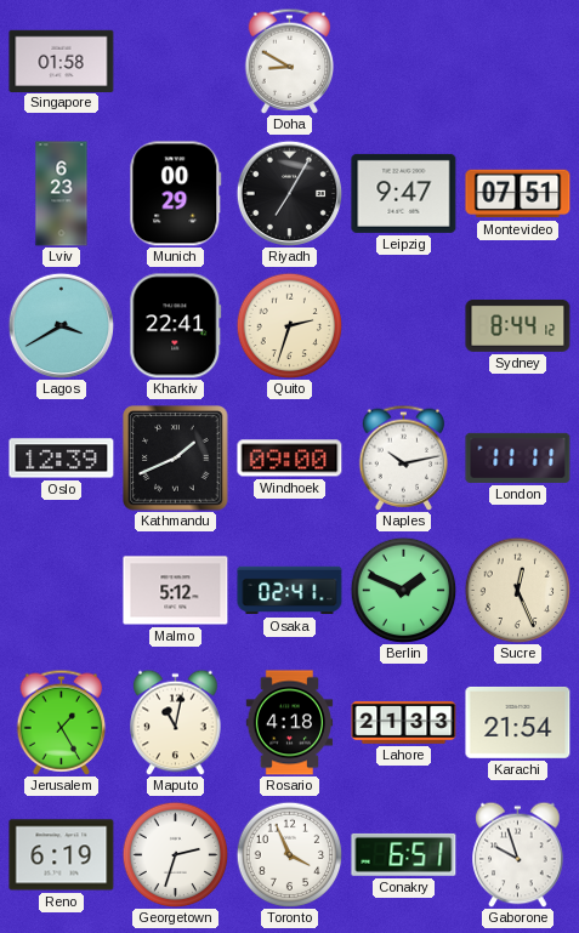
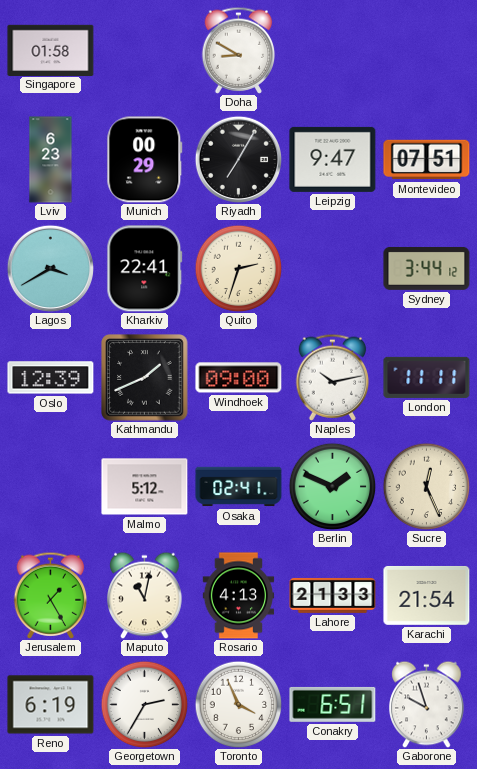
Sydney: 8:44 -> 3:44 (427, 268)
Rosario: 4:18 -> 4:13 (239, 596)
Georgetown: 2:33 -> 2:35 (144, 704)
